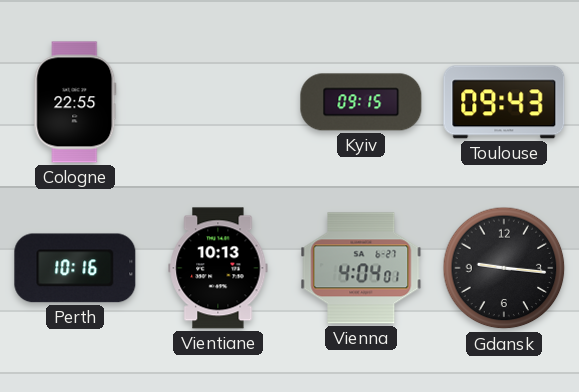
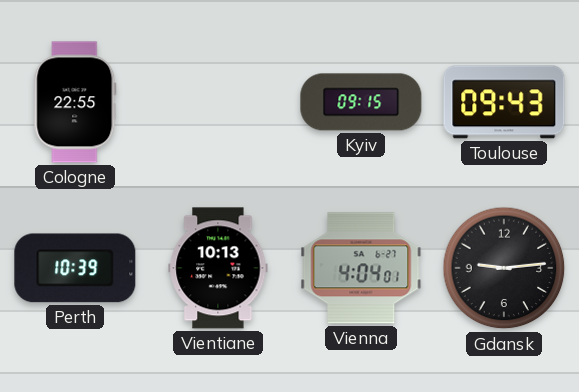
Perth: 10:16 -> 10:39 (75, 268)
Gdansk: 9:16 -> 9:14 (504, 268)
